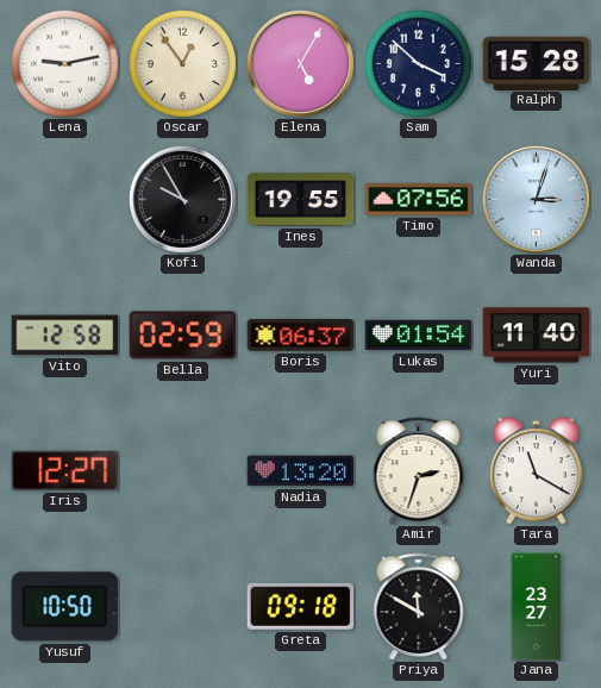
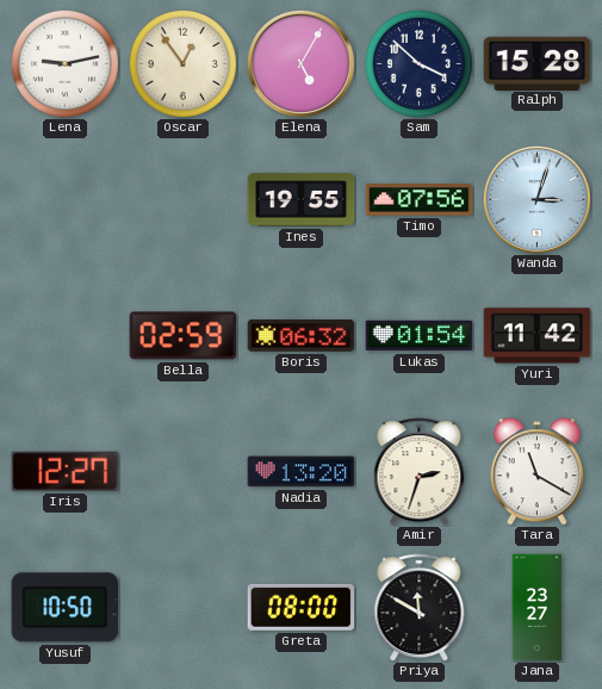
Kofi: 9:55 -> none (182, 199)
Vito: 12:58 -> none (65, 336)
Boris: 06:37 -> 06:32 (302, 336)
Yuri: 11:40 -> 11:42 (538, 336)
Greta: 09:18 -> 08:00 (302, 607)
